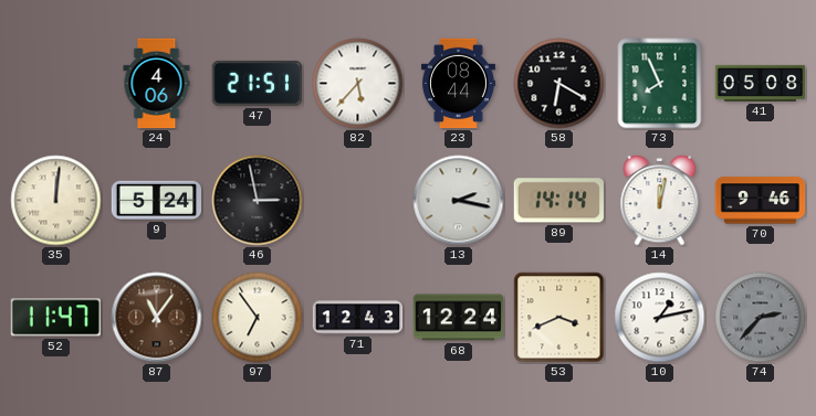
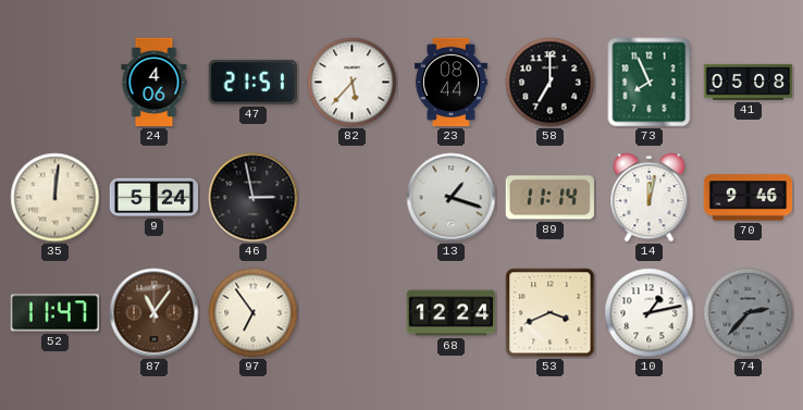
58: 6:20 -> 7:00 (551, 83)
13: 2:17 -> 1:18 (452, 198)
89: 14:14 -> 11:14 (549, 198)
71: 12:43 -> none (358, 318)
